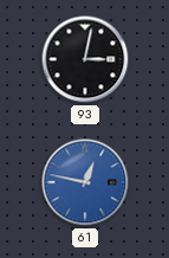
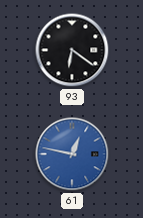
93: 3:02 -> 6:21 (72, 50)
